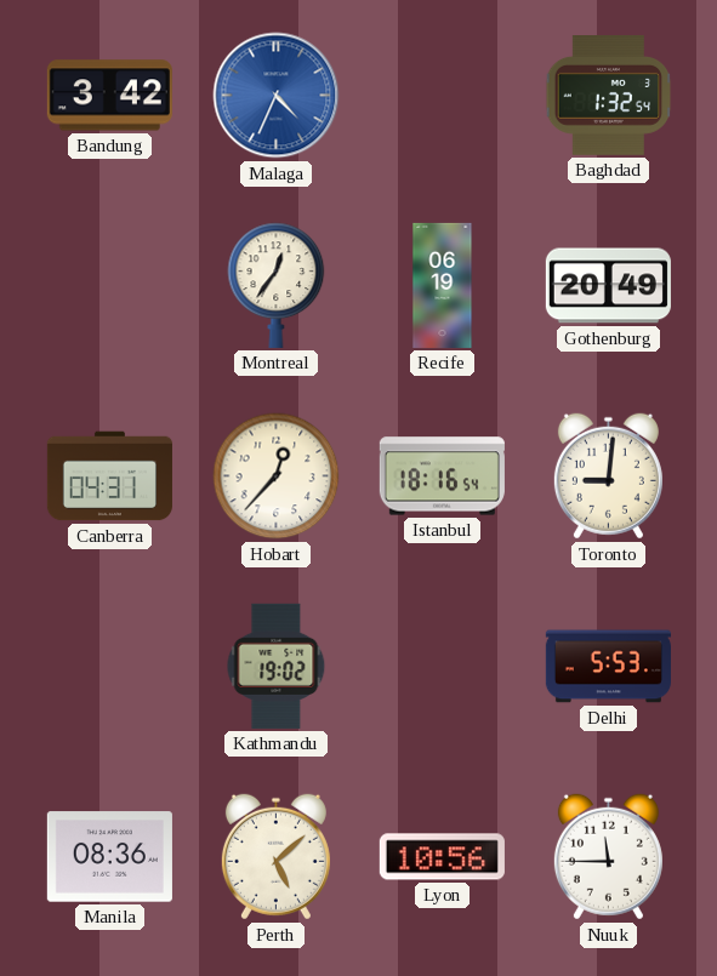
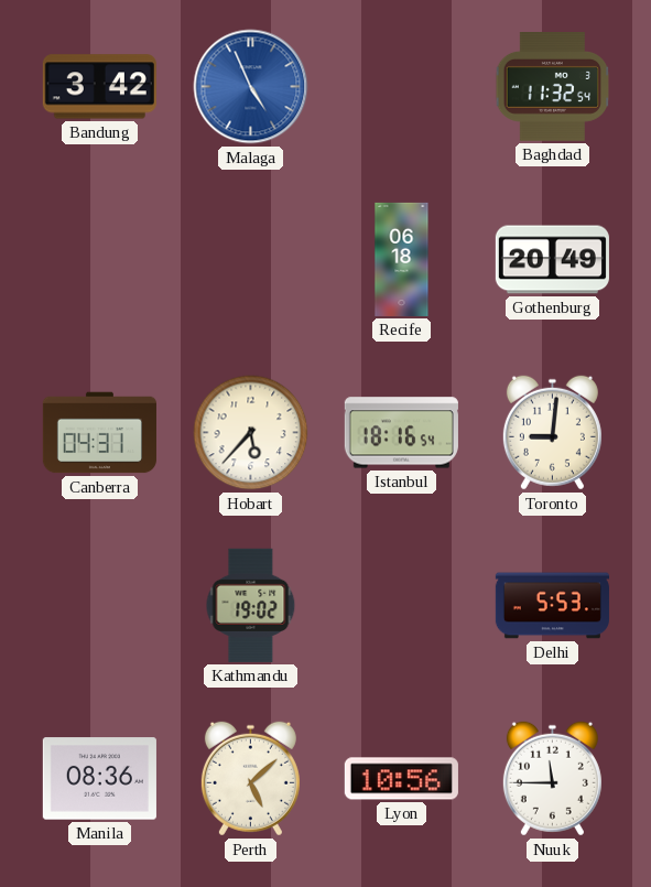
Malaga: 4:34 -> 4:56 (251, 87)
Baghdad: 1:32 -> 11:32 (553, 87)
Montreal: 12:36 -> none (277, 285)
Recife: 06:19 -> 06:18 (402, 259)
Hobart: 12:37 -> 5:37 (251, 433)
